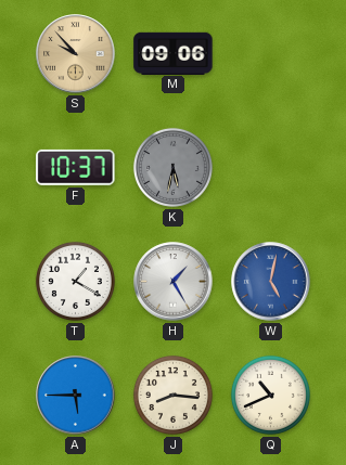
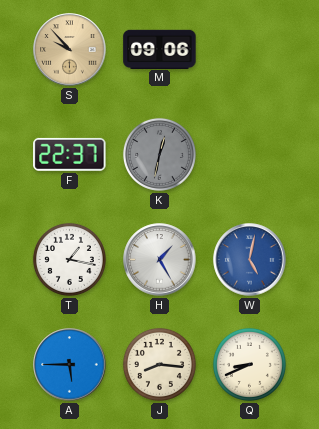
F: 10:37 -> 22:37 (70, 154)
K: 5:32 -> 12:32 (159, 154)
T: 1:20 -> 1:17 (69, 259)
Q: 10:41 -> 8:41 (249, 364)
